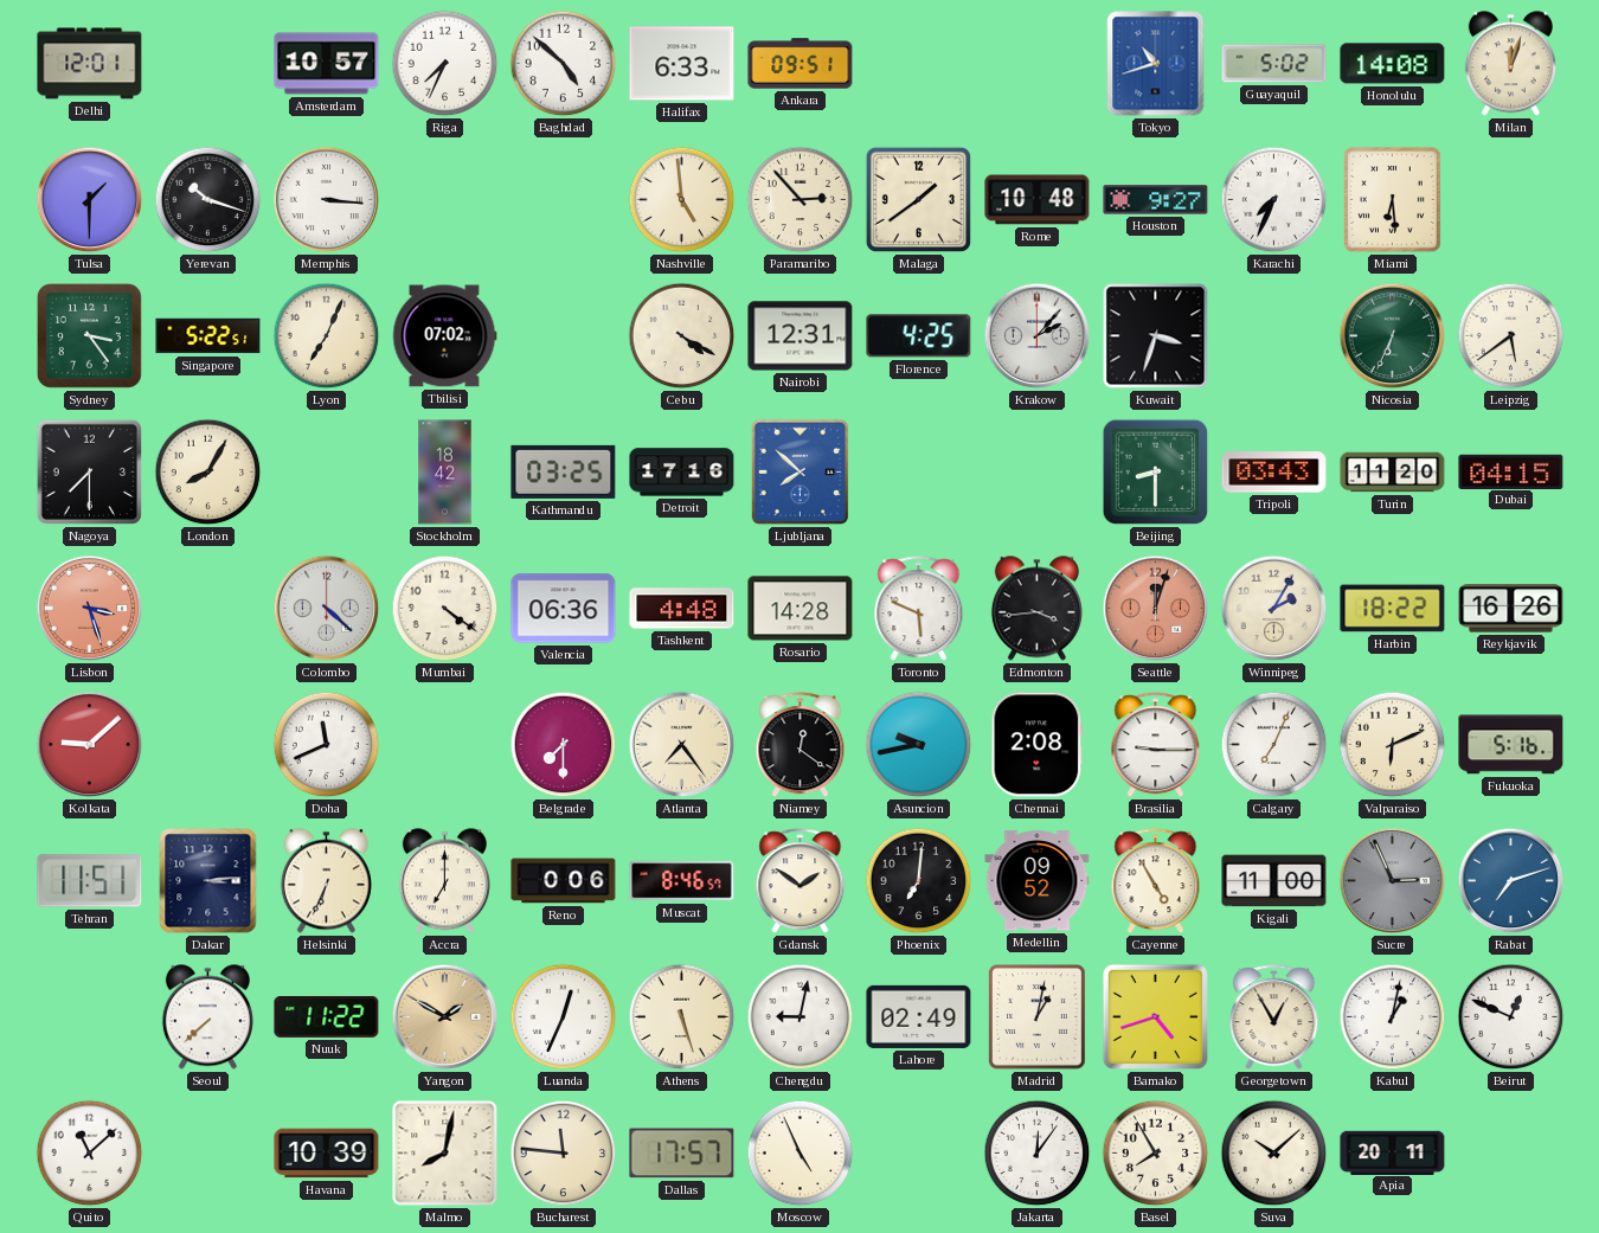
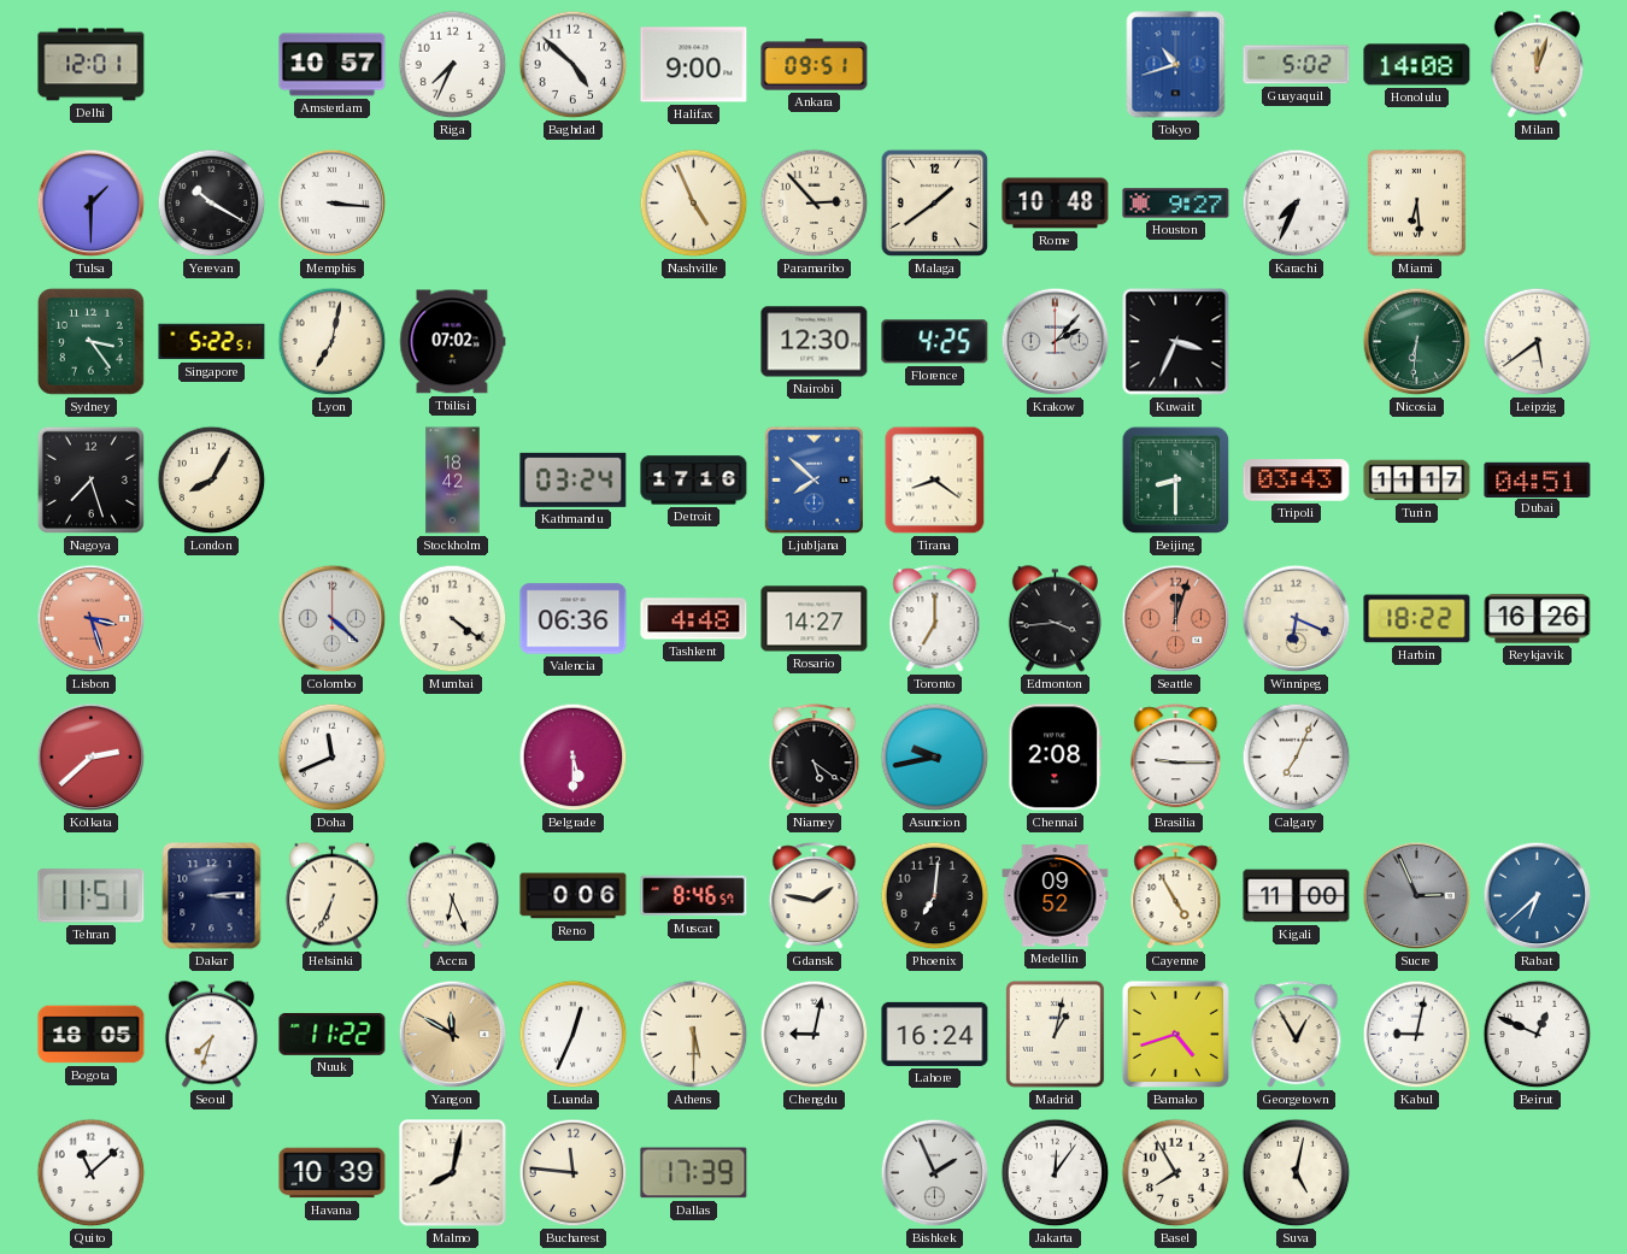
Halifax: 6:33 -> 9:00 (694, 65)
Yerevan: 10:18 -> 10:20 (212, 204)
Nashville: 4:59 -> 4:56 (694, 204)
Lyon: 7:04 -> 7:02 (333, 342)
Cebu: 4:20 -> none (682, 336)
Nairobi: 12:31 -> 12:30 (815, 342)
Kuwait: 3:33 -> 3:34 (1176, 342)
Nicosia: 6:34 -> 6:31 (1417, 342)
Nagoya: 7:30 -> 7:27 (90, 479)
Kathmandu: 03:25 -> 03:24 (574, 479)
Tirana: none -> 8:21 (935, 481)
Turin: 11:20 -> 11:17 (1417, 481)
Dubai: 04:15 -> 04:51 (1538, 479)
Rosario: 14:28 -> 14:27 (815, 619)
Toronto: 5:49 -> 7:00 (935, 619)
Winnipeg: 2:05 -> 6:19 (1297, 619)
Kolkata: 9:08 -> 2:38 (92, 758)
Belgrade: 7:30 -> 5:30 (574, 758)
Atlanta: 7:24 -> none (682, 745)
Niamey: 12:21 -> 5:21 (815, 758)
Valparaiso: 6:11 -> none (1393, 745)
Fukuoka: 5:16 -> none (1511, 745)
Accra: 7:00 -> 6:26 (452, 896)
Gdansk: 1:51 -> 1:47 (815, 896)
Rabat: 7:12 -> 6:38 (1538, 896)
Bogota: none -> 18:05 (92, 1035)
Seoul: 7:38 -> 7:33 (211, 1035)
Yangon: 1:50 -> 11:50 (453, 1035)
Athens: 5:27 -> 5:30 (694, 1035)
Lahore: 02:49 -> 16:24 (935, 1034)
Kabul: 1:02 -> 9:02 (1417, 1035)
Dallas: 17:57 -> 17:39 (694, 1173)
Moscow: 4:56 -> none (801, 1154)
Bishkek: none -> 1:56 (935, 1173)
Suva: 10:08 -> 5:02 (1297, 1173)
Apia: 20:11 -> none (1393, 1152)
